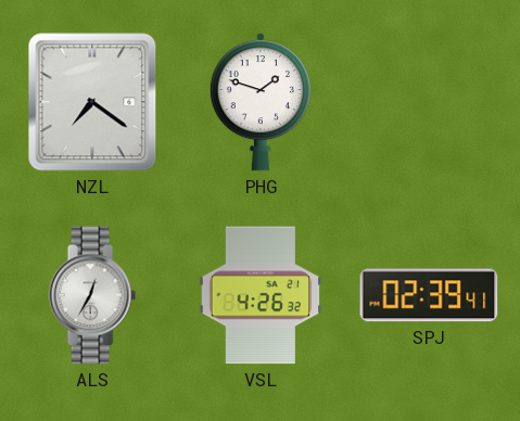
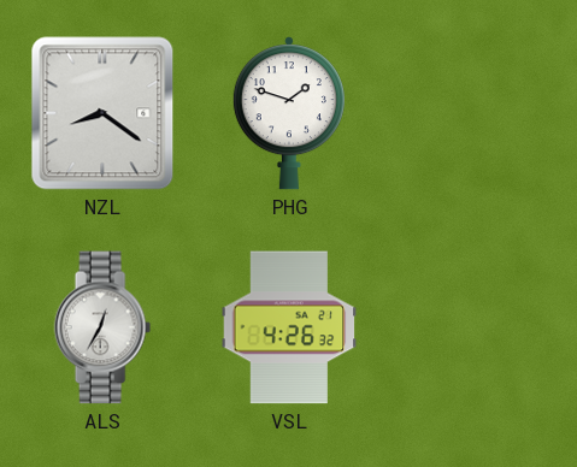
NZL: 7:21 -> 8:21 (102, 113)
SPJ: 02:39 -> none (429, 295)
